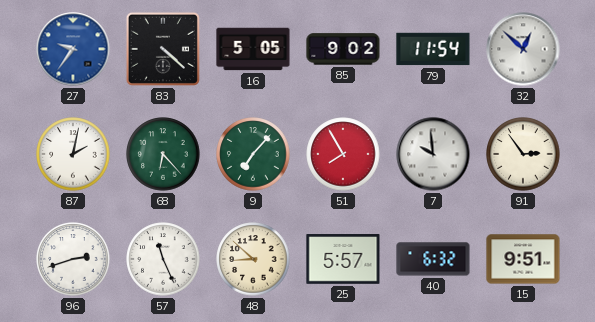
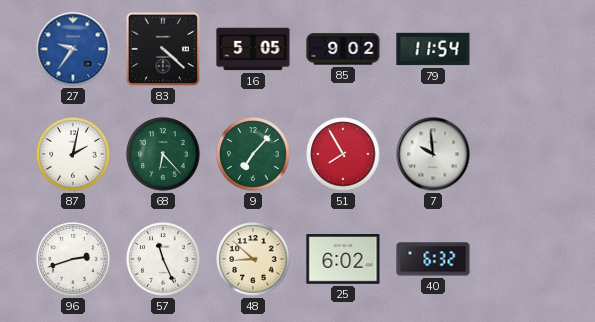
32: 12:52 -> none (523, 49)
91: 2:54 -> none (523, 154)
25: 5:57 -> 6:02 (343, 259)
15: 9:51 -> none (523, 259)
